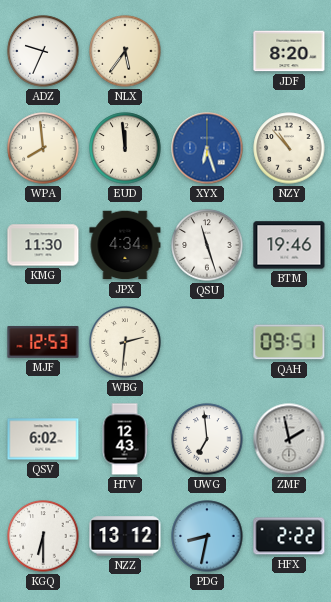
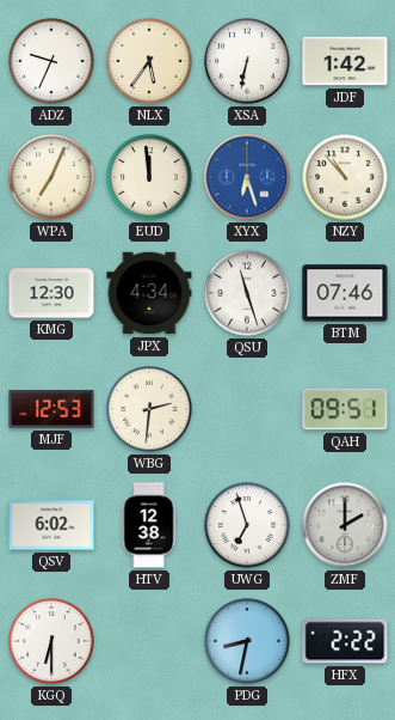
XSA: none -> 6:32 (247, 61)
JDF: 8:20 -> 1:42 (345, 61)
WPA: 7:59 -> 7:04 (51, 177)
KMG: 11:30 -> 12:30 (51, 293)
BTM: 19:46 -> 07:46 (345, 293)
HTV: 12:43 -> 12:38 (149, 525)
UWG: 6:59 -> 6:57 (247, 525)
ZMF: 1:58 -> 2:00 (345, 525)
NZZ: 13:12 -> none (125, 536)
